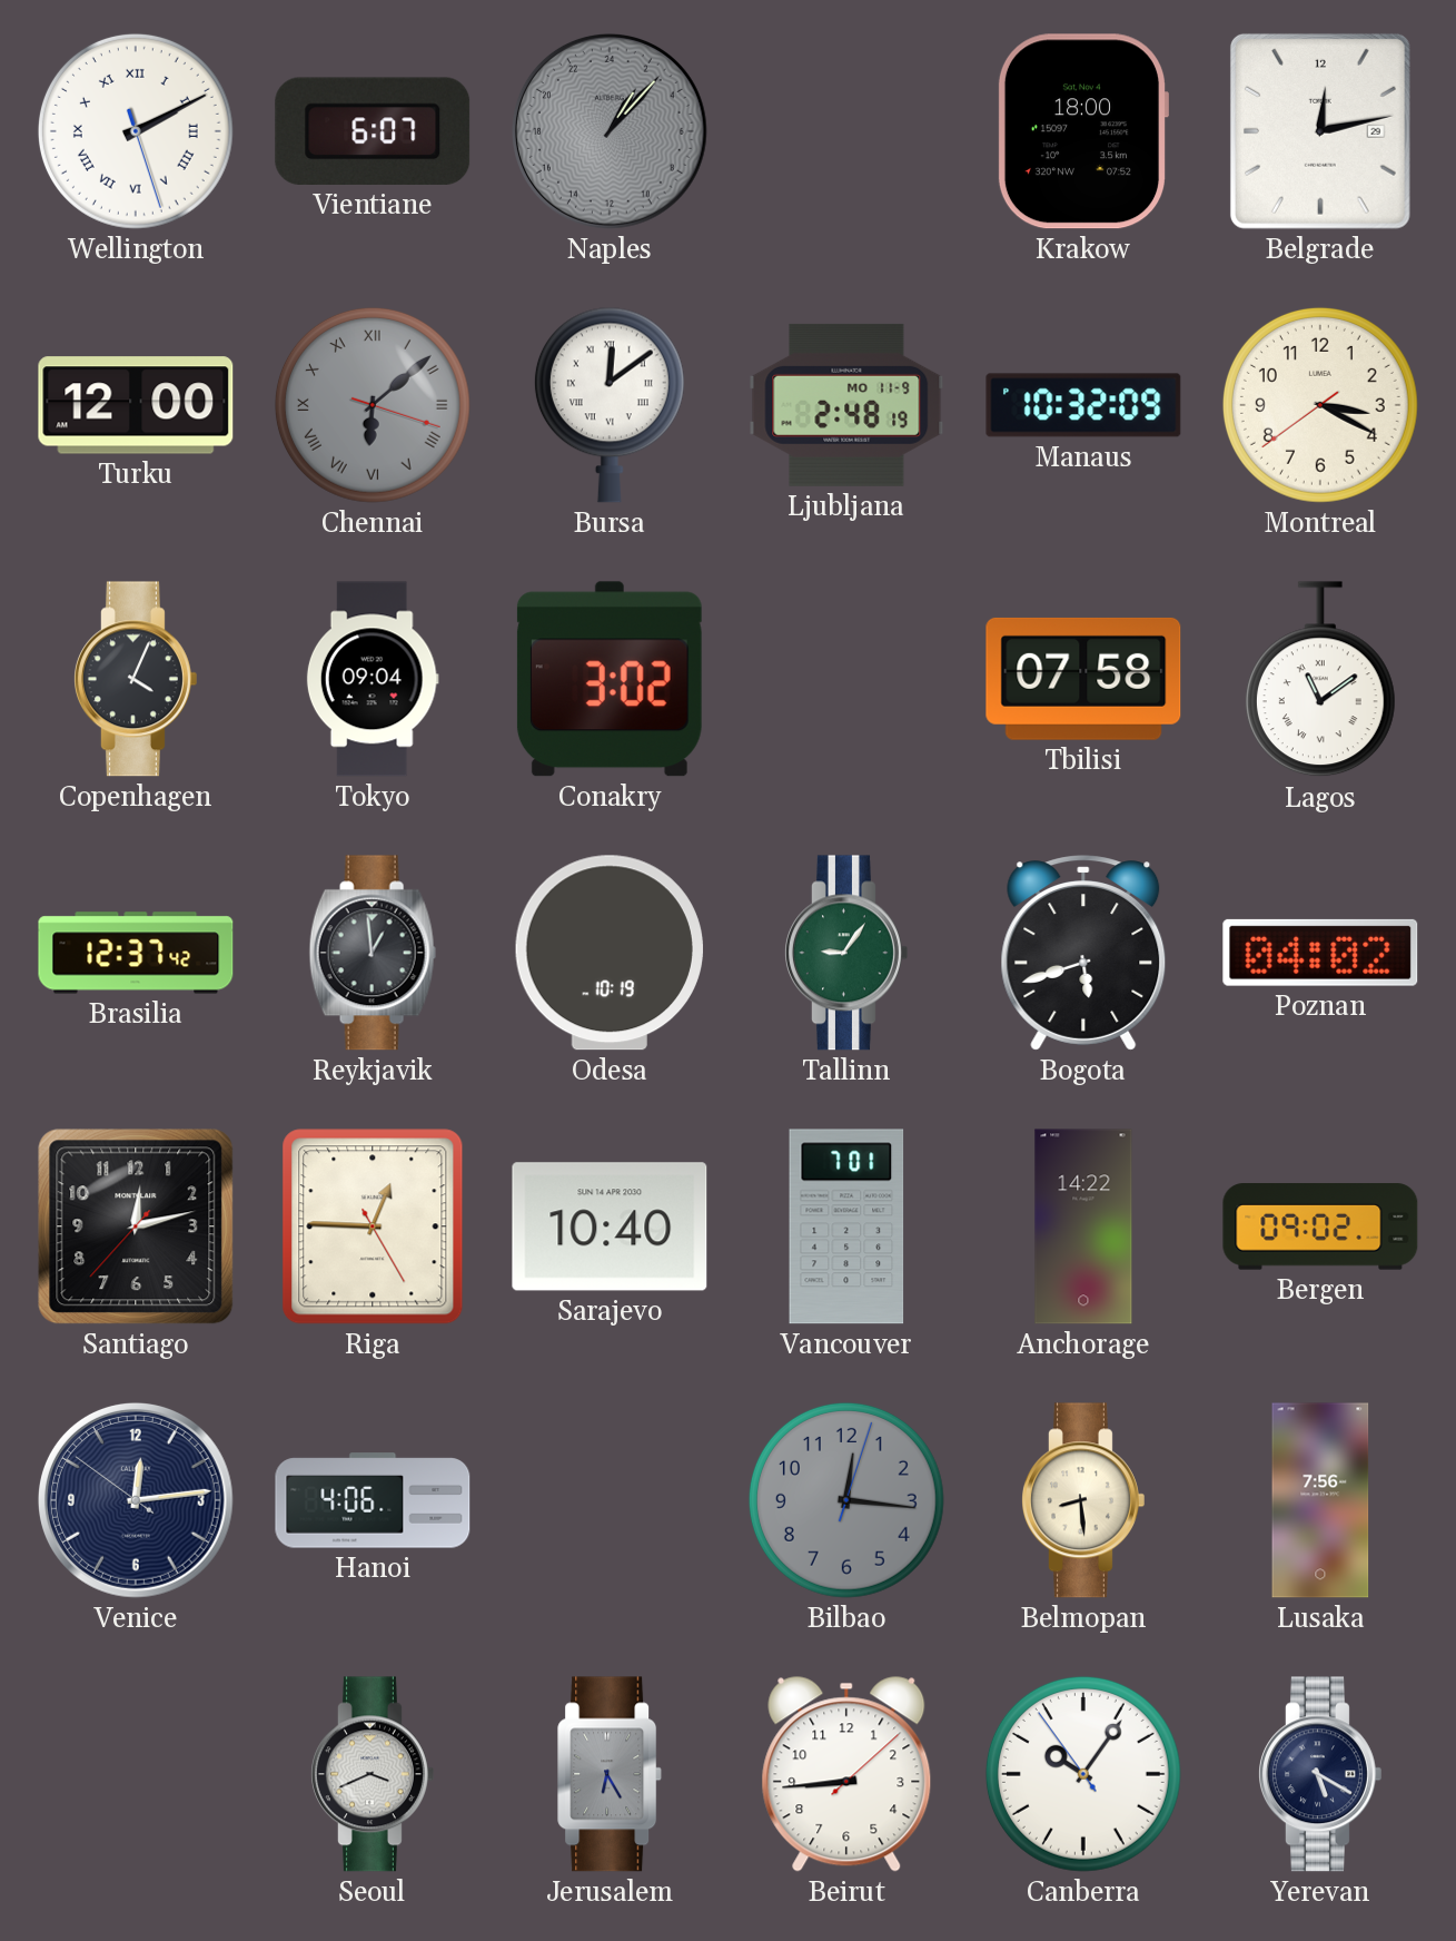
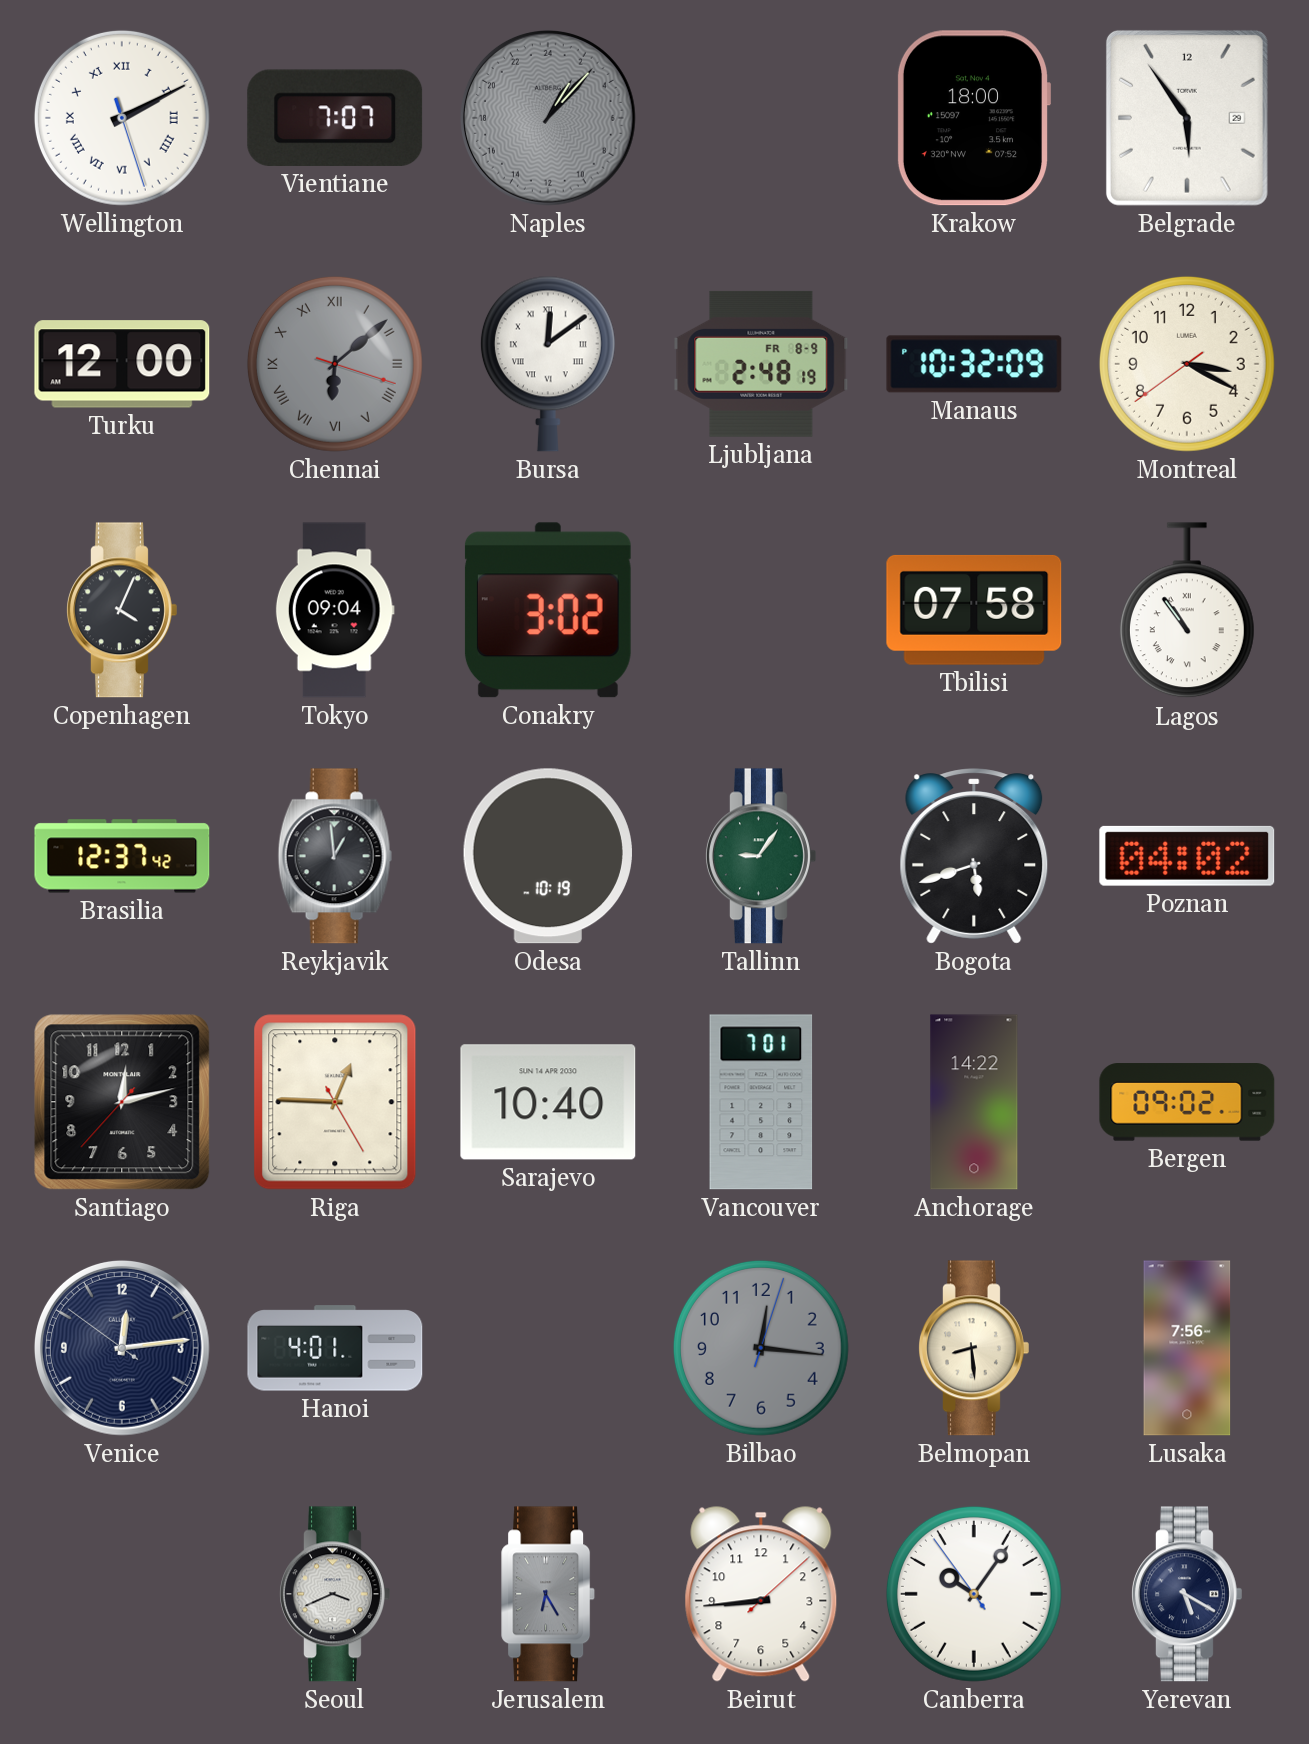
Vientiane: 6:07 -> 7:07 (335, 118)
Belgrade: 12:13 -> 5:54 (1187, 118)
Ljubljana date: MO 11-9 -> FR 8-9 (761, 364)
Lagos: 11:09 -> 10:54 (1187, 611)
Hanoi: 4:06 -> 4:01 (335, 1348)
